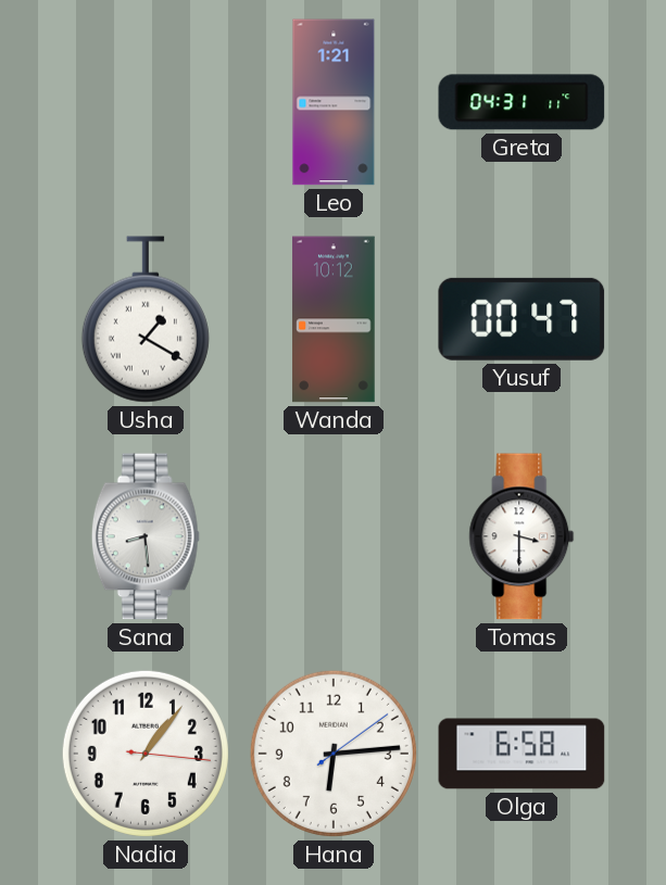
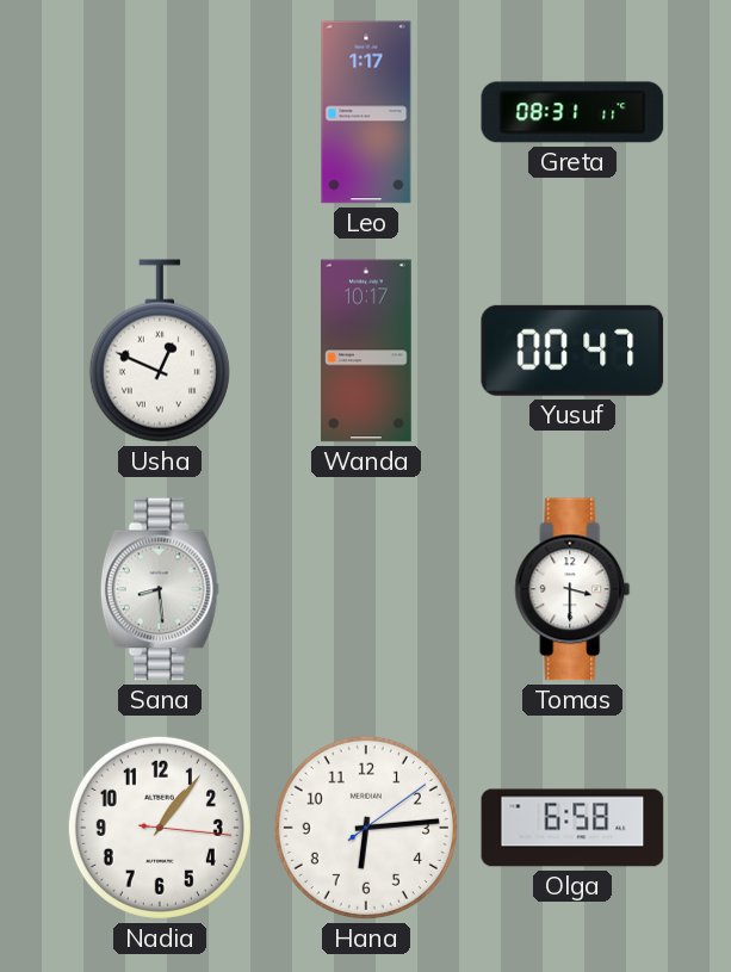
Leo: 1:21 -> 1:17 (366, 112)
Greta: 04:31 -> 08:31 (572, 112)
Usha: 1:20 -> 12:49 (160, 351)
Wanda: 10:12 -> 10:17 (366, 351)
